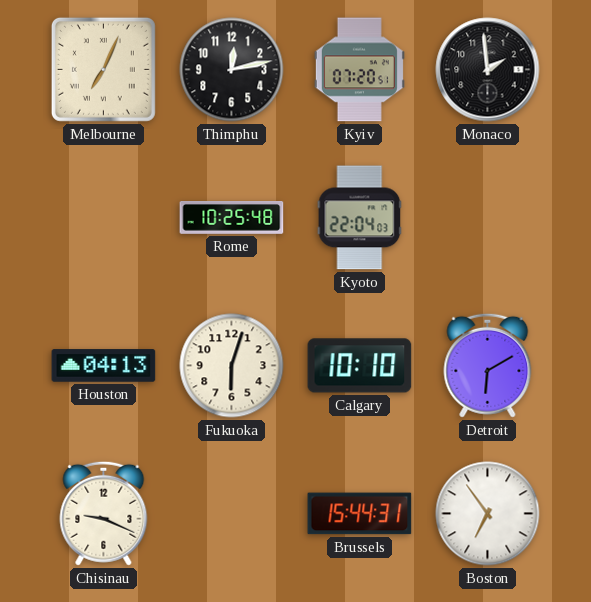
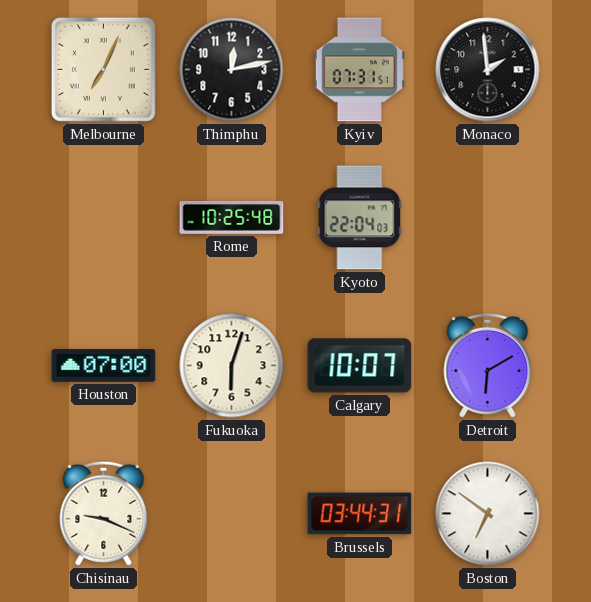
Kyiv: 07:20 -> 07:31 (359, 70)
Houston: 04:13 -> 07:00 (104, 366)
Calgary: 10:10 -> 10:07 (360, 366)
Brussels: 15:44 -> 03:44 (360, 514)
Boston: 6:54 -> 6:51 (488, 514)
